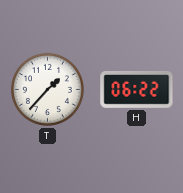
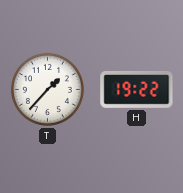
H: 06:22 -> 19:22 (137, 89)
